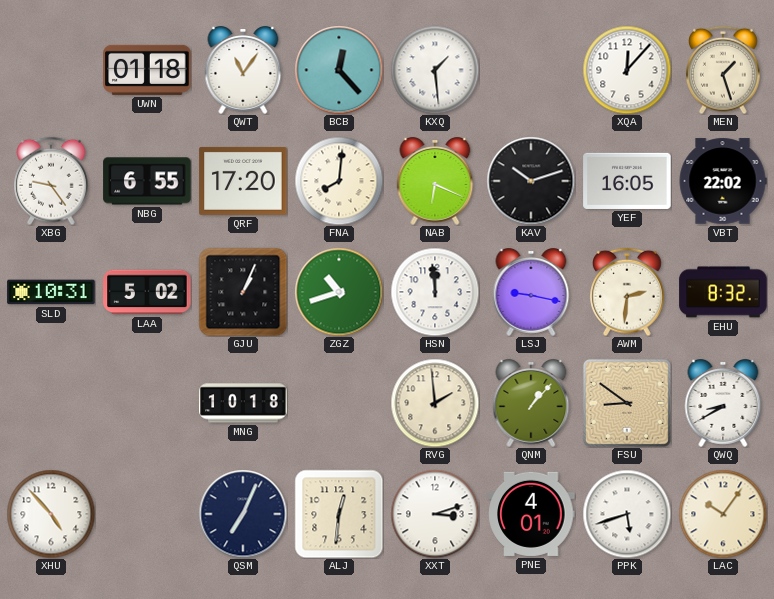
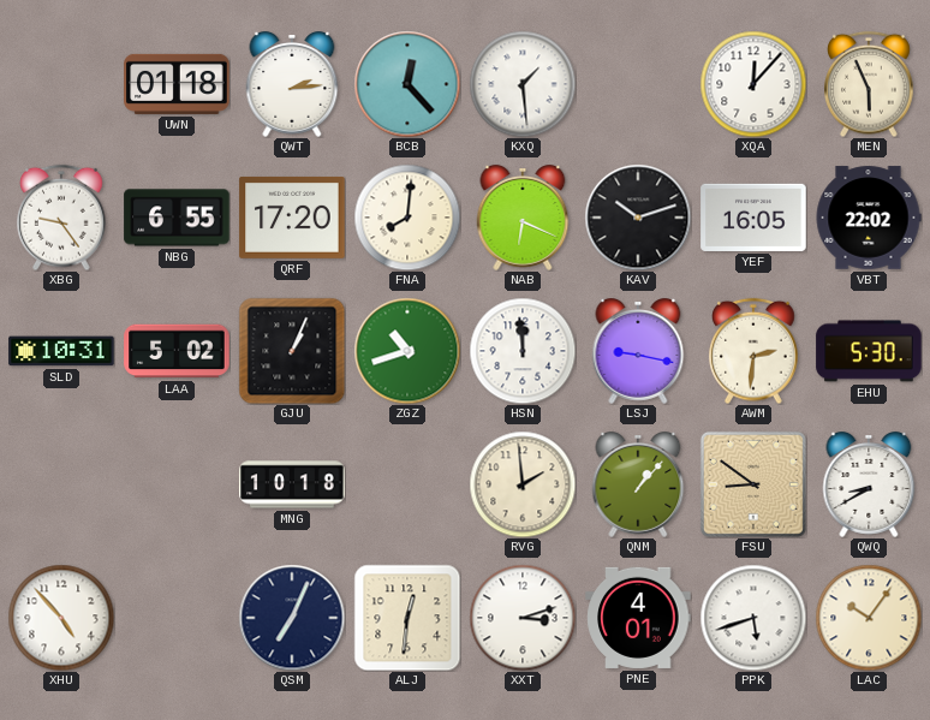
QWT: 11:06 -> 2:14 (292, 85)
MEN: 1:27 -> 5:56 (869, 84)
EHU: 8:32 -> 5:30 (869, 351)
